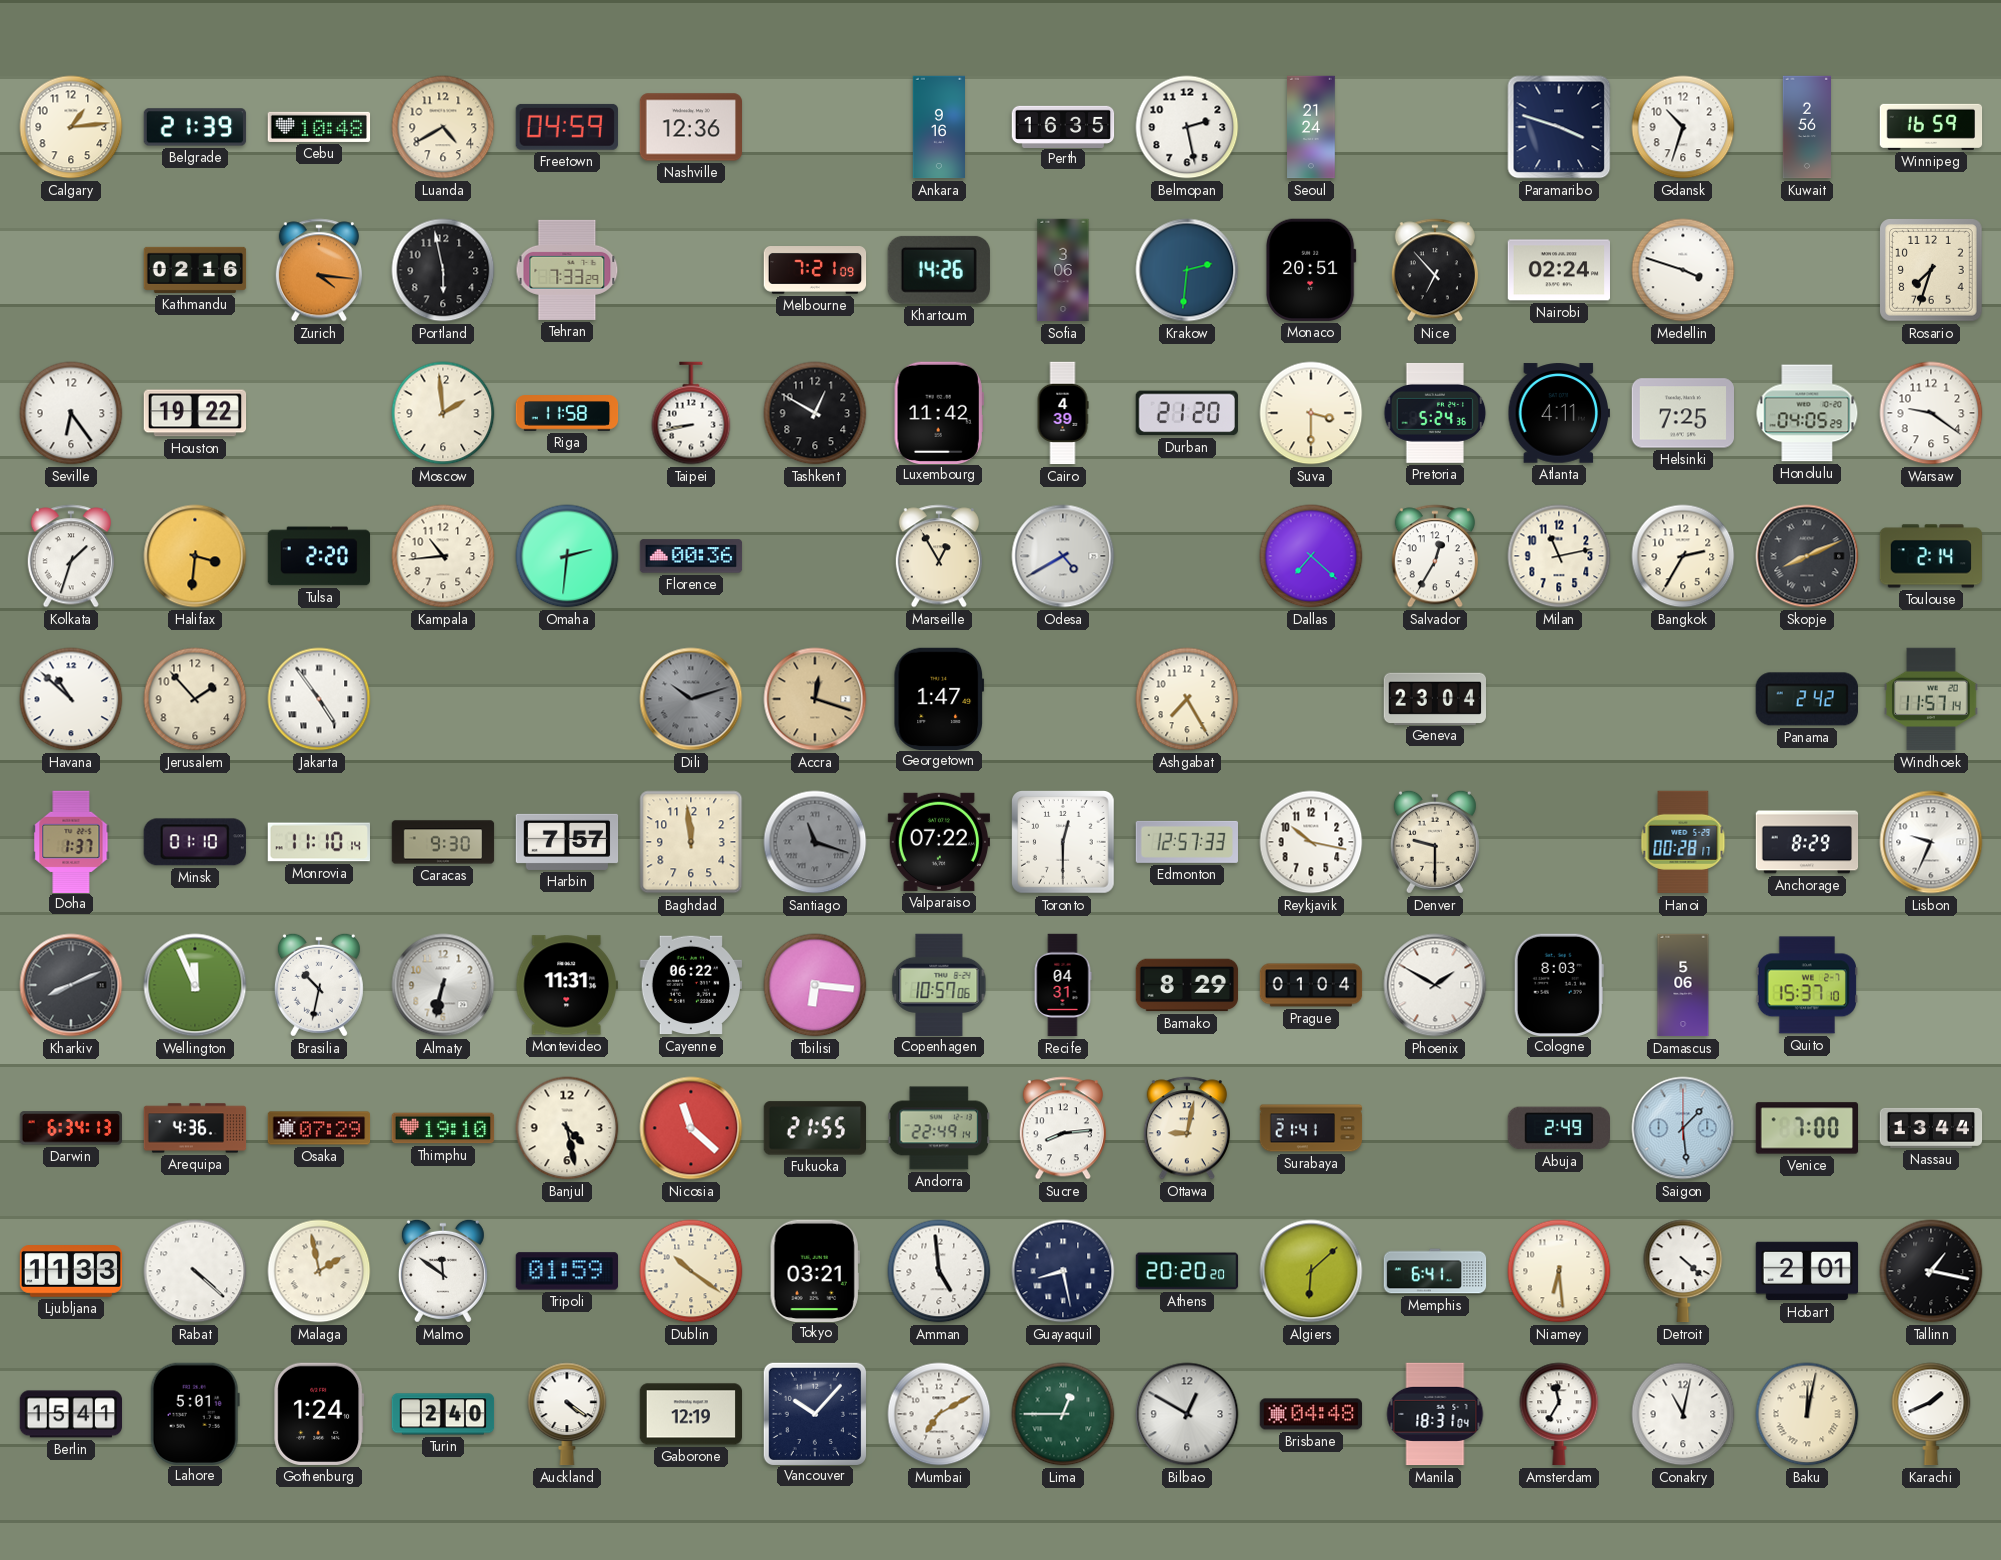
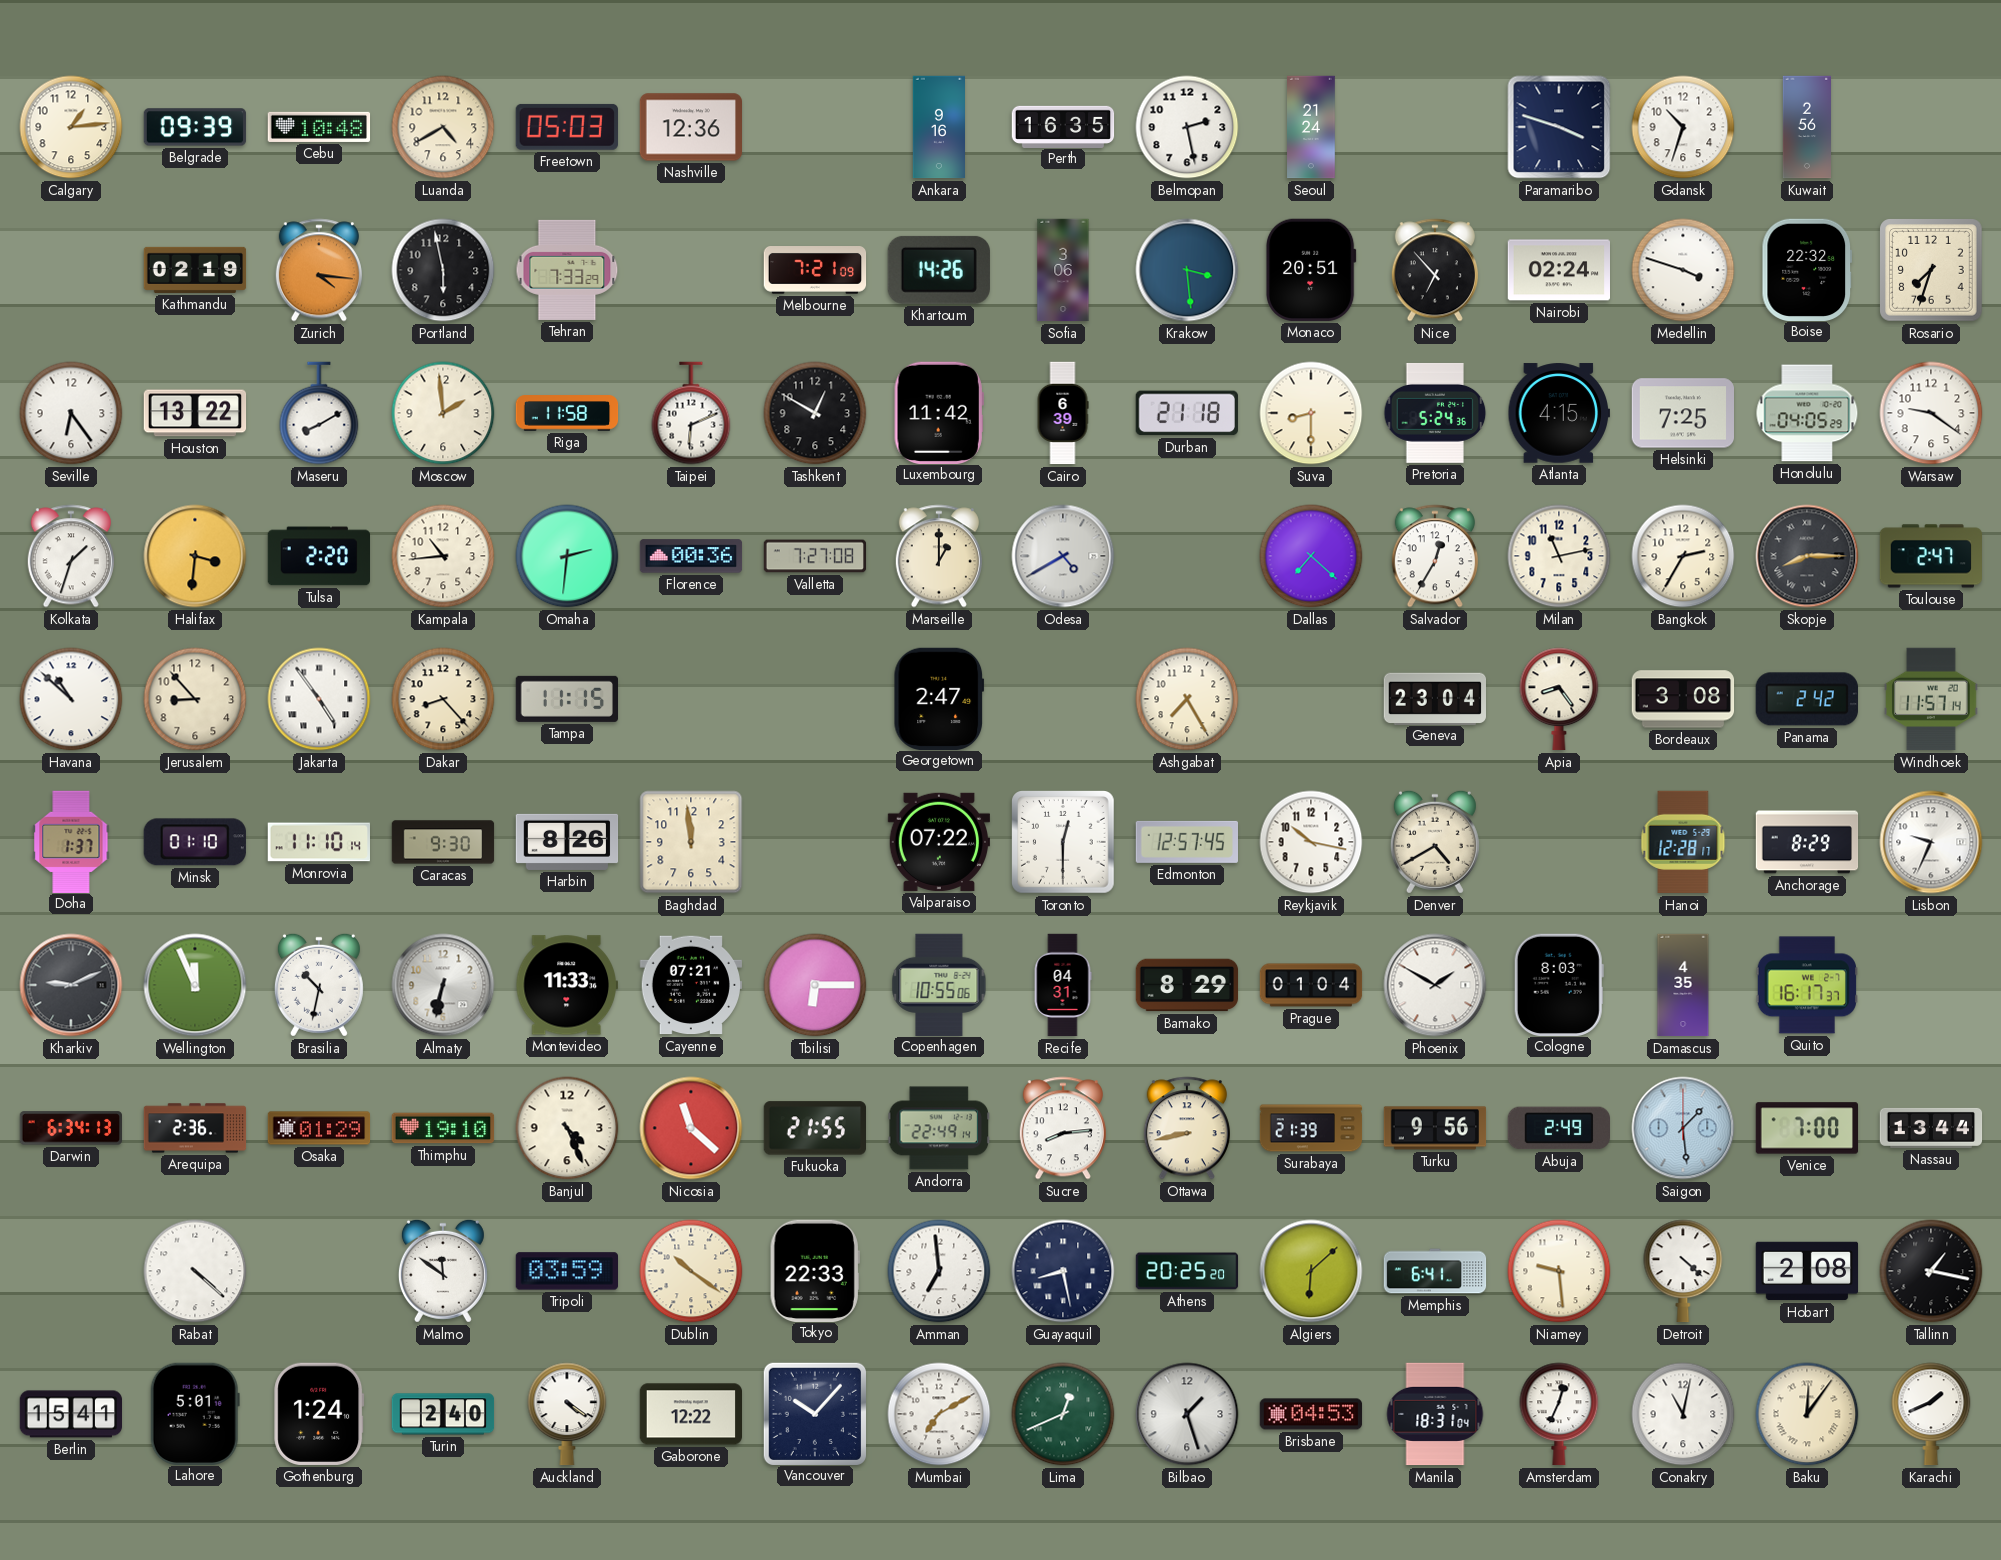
Belgrade: 21:39 -> 09:39 (195, 127)
Freetown: 04:59 -> 05:03 (567, 127)
Winnipeg: 16:59 -> none (1931, 127)
Kathmandu: 02:16 -> 02:19 (195, 270)
Krakow: 2:31 -> 3:29 (1187, 270)
Boise: none -> 22:32 (1807, 269)
Houston: 19:22 -> 13:22 (195, 413)
Maseru: none -> 8:10 (319, 413)
Taipei: 8:43 -> 6:11 (691, 413)
Cairo: 4:39 -> 6:39 (1063, 413)
Durban: 21:20 -> 21:18 (1187, 413)
Suva: 3:30 -> 8:30 (1311, 413)
Atlanta: 4:11 -> 4:15 (1559, 413)
Valletta: none -> 7:27 (815, 556)
Marseille: 12:55 -> 1:00 (939, 556)
Skopje: 8:11 -> 8:15 (1807, 556)
Toulouse: 2:14 -> 2:47 (1930, 556)
Jerusalem: 1:53 -> 8:53 (195, 699)
Dakar: none -> 8:23 (443, 699)
Tampa: none -> 11:15 (566, 699)
Dili: 10:12 -> none (691, 699)
Accra: 12:18 -> none (815, 699)
Georgetown: 1:47 -> 2:47 (939, 698)
Apia: none -> 8:24 (1559, 699)
Bordeaux: none -> 3:08 (1683, 699)
Harbin: 7:57 -> 8:26 (567, 842)
Santiago: 11:18 -> none (815, 842)
Edmonton: 12:57:33 -> 12:57:45 (1186, 842)
Denver: 9:30 -> 4:40 (1435, 842)
Hanoi: 00:28 -> 12:28 (1683, 842)
Kharkiv: 8:11 -> 9:11 (71, 985)
Montevideo: 11:31 -> 11:33 (566, 985)
Cayenne: 06:22 -> 07:21 (690, 985)
Tbilisi: 6:16 -> 6:15 (815, 985)
Copenhagen: 10:57 -> 10:55 (939, 984)
Damascus: 5:06 -> 4:35 (1683, 985)
Quito: 15:37 -> 16:17 (1806, 985)
Arequipa: 4:36 -> 2:36 (195, 1128)
Osaka: 07:29 -> 01:29 (319, 1128)
Banjul: 4:28 -> 4:26 (567, 1128)
Ottawa: 9:02 -> 8:43 (1187, 1128)
Surabaya: 21:41 -> 21:39 (1311, 1128)
Turku: none -> 9:56 (1435, 1128)
Ljubljana: 11:33 -> none (71, 1271)
Malaga: 1:58 -> none (319, 1271)
Tripoli: 01:59 -> 03:59 (566, 1271)
Tokyo: 03:21 -> 22:33 (815, 1270)
Amman: 4:59 -> 6:59 (939, 1271)
Athens: 20:20 -> 20:25 (1187, 1271)
Niamey: 6:29 -> 9:29 (1559, 1271)
Hobart: 2:01 -> 2:08 (1807, 1271)
Gaborone: 12:19 -> 12:22 (691, 1414)
Lima: 12:45 -> 12:41 (1063, 1414)
Bilbao: 12:50 -> 1:27 (1187, 1414)
Brisbane: 04:48 -> 04:53 (1311, 1414)
Amsterdam: 11:35 -> 12:34 (1559, 1414)
Baku: 12:02 -> 12:06 (1807, 1414)
